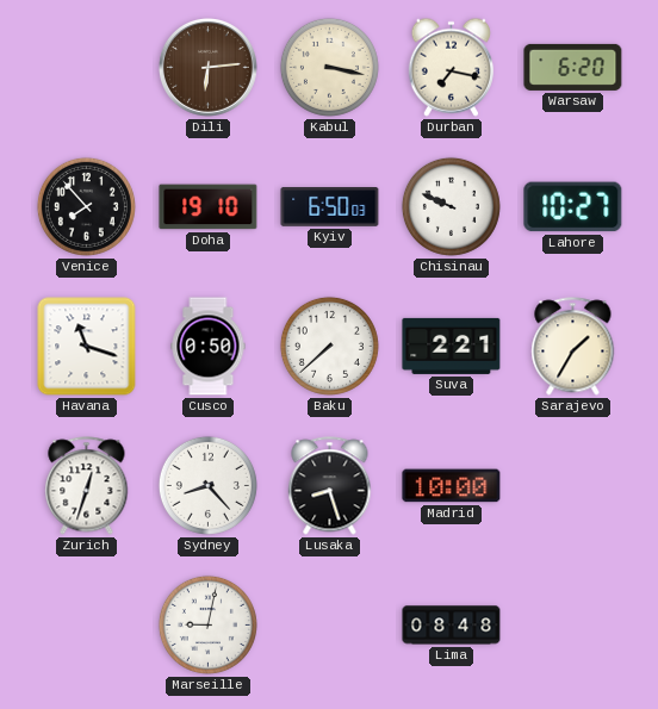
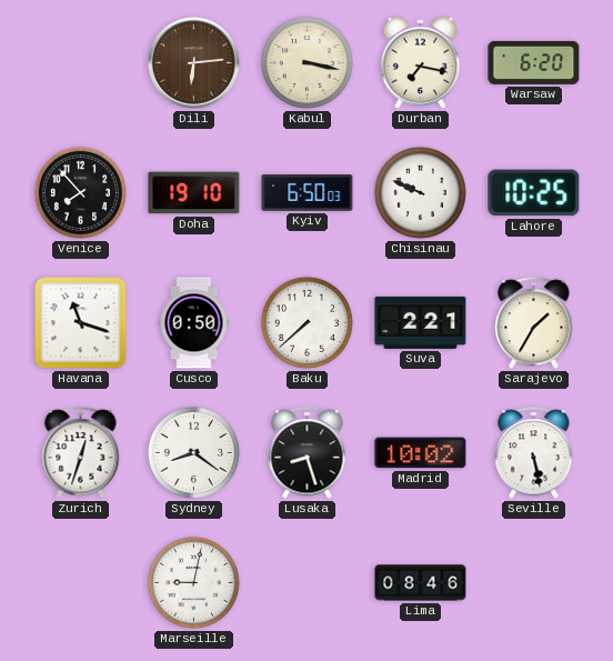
Lahore: 10:27 -> 10:25 (534, 193)
Sydney: 8:23 -> 8:21 (193, 452)
Madrid: 10:00 -> 10:02 (421, 453)
Seville: none -> 5:28 (534, 453)
Lima: 08:48 -> 08:46 (421, 583)
